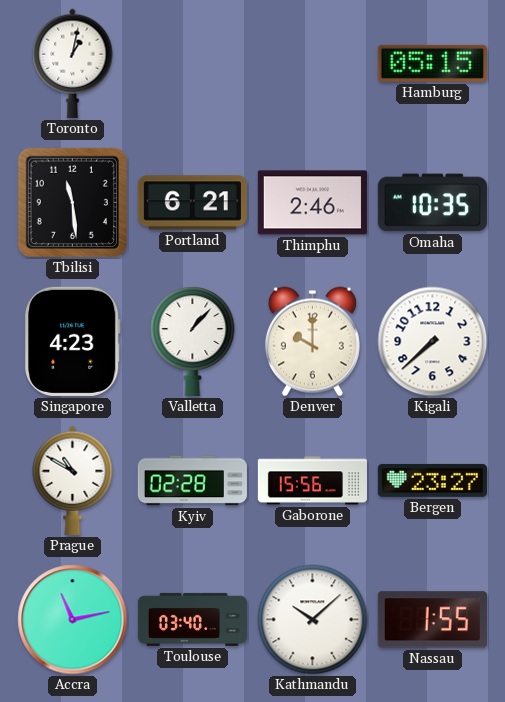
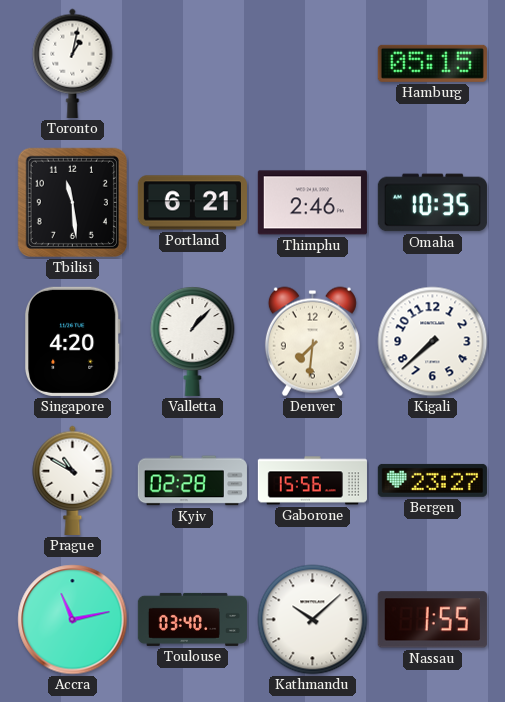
Singapore: 4:23 -> 4:20 (73, 341)
Denver: 10:00 -> 7:31 (312, 342)
